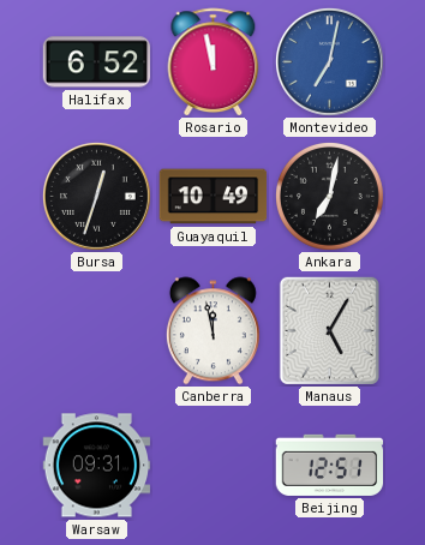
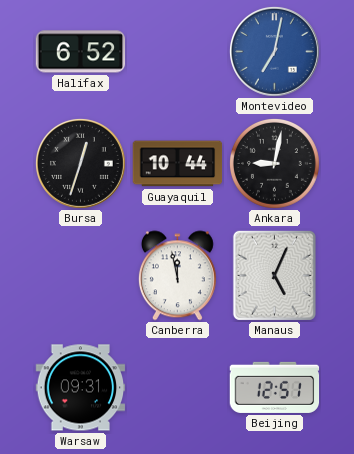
Rosario: 11:58 -> none (214, 62)
Guayaquil: 10:49 -> 10:44 (178, 164)
Ankara: 7:02 -> 9:02 (275, 164)
Manaus: 5:05 -> 5:04 (274, 275)
